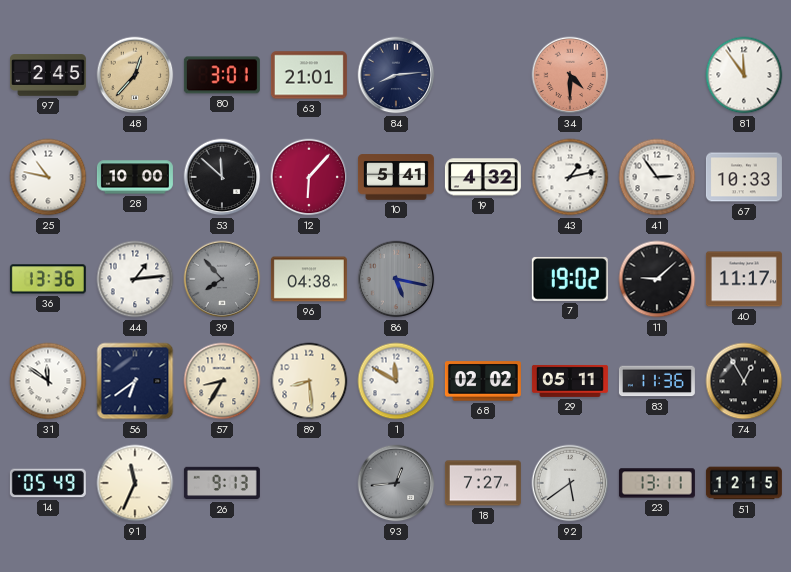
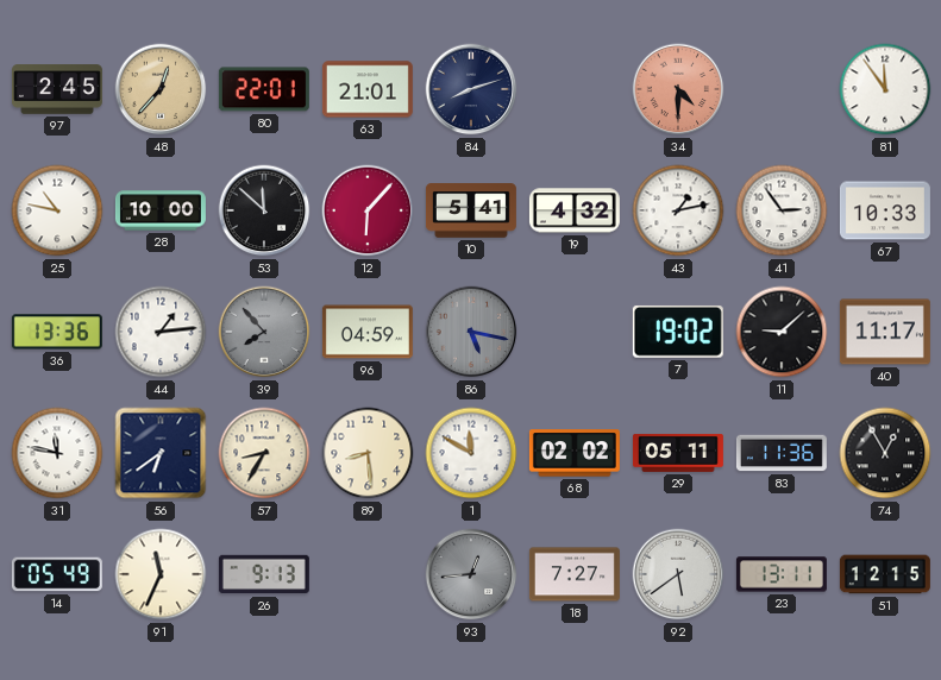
80: 3:01 -> 22:01 (264, 89)
84: 8:14 -> 8:12 (471, 89)
96: 04:38 -> 04:59 (368, 332)
31: 11:51 -> 11:47 (57, 453)
